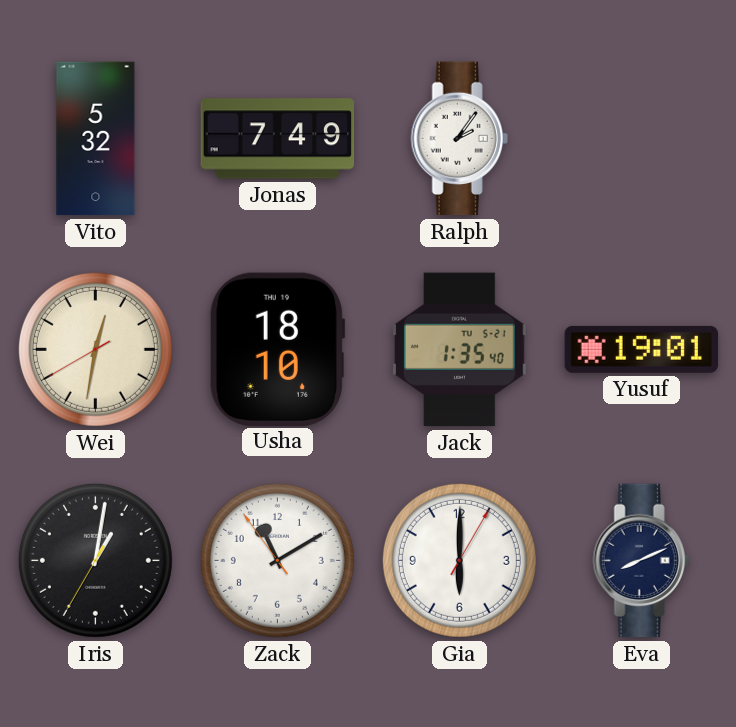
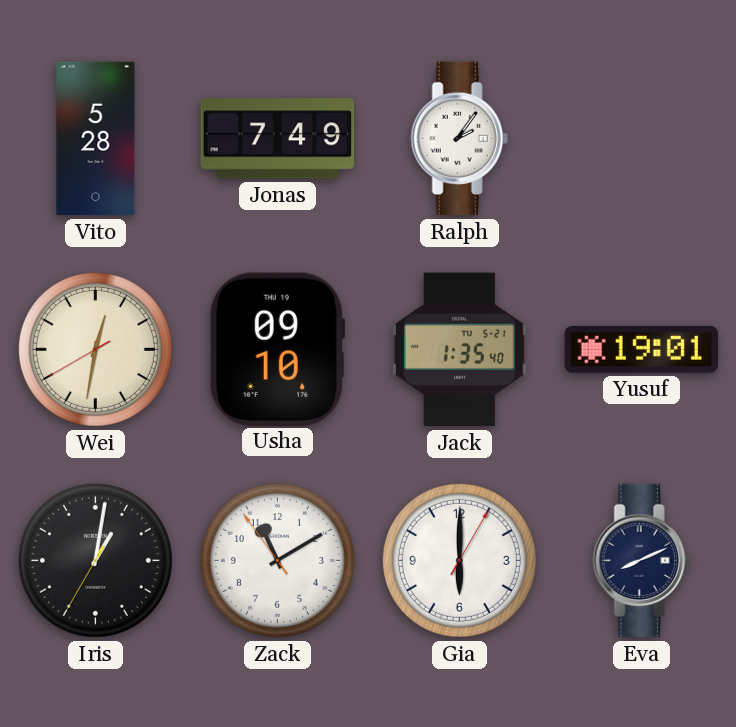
Vito: 5:32 -> 5:28 (96, 139)
Usha: 18:10 -> 09:10 (277, 349)
